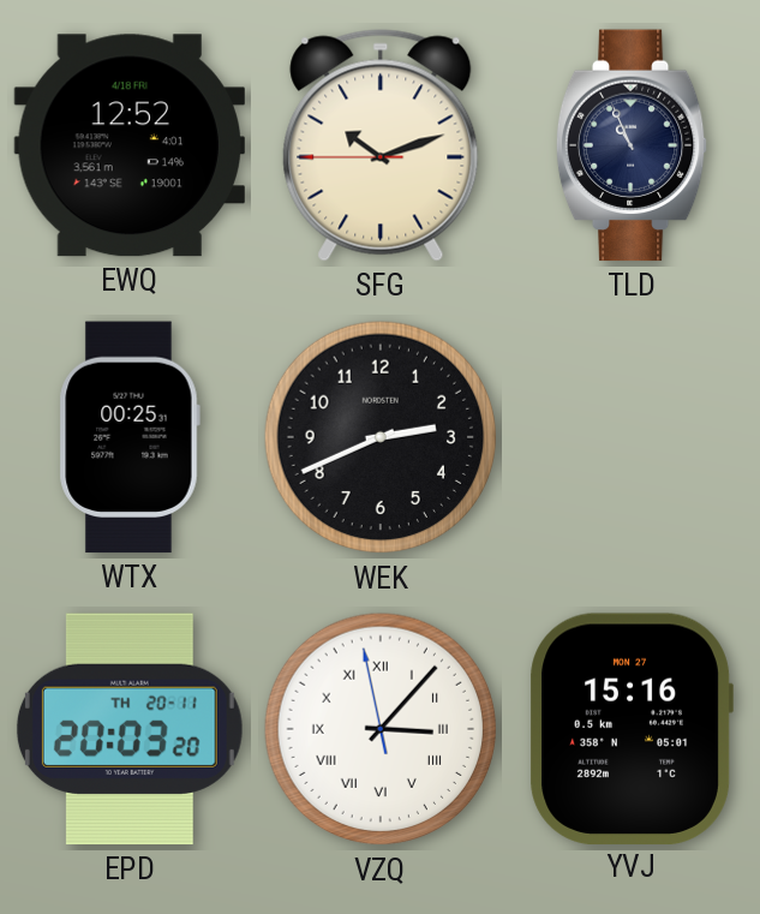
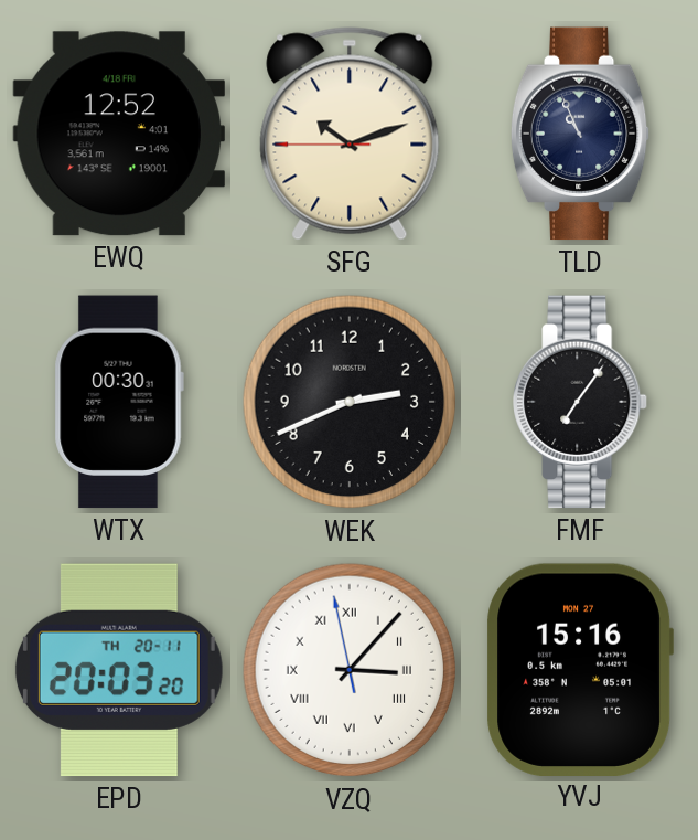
WTX: 00:25 -> 00:30 (119, 402)
FMF: none -> 7:06 (580, 402)
